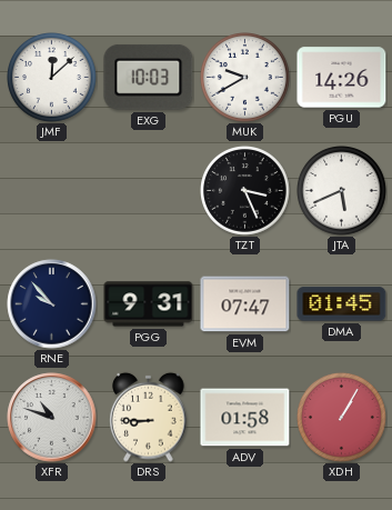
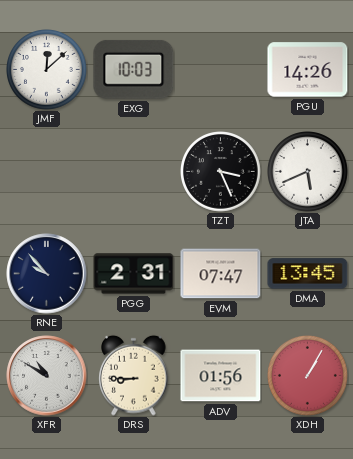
MUK: 9:40 -> none (245, 78)
PGG: 9:31 -> 2:31 (134, 274)
DMA: 01:45 -> 13:45 (308, 274)
XFR: 10:48 -> 10:50 (47, 376)
ADV: 01:58 -> 01:56 (221, 376)
